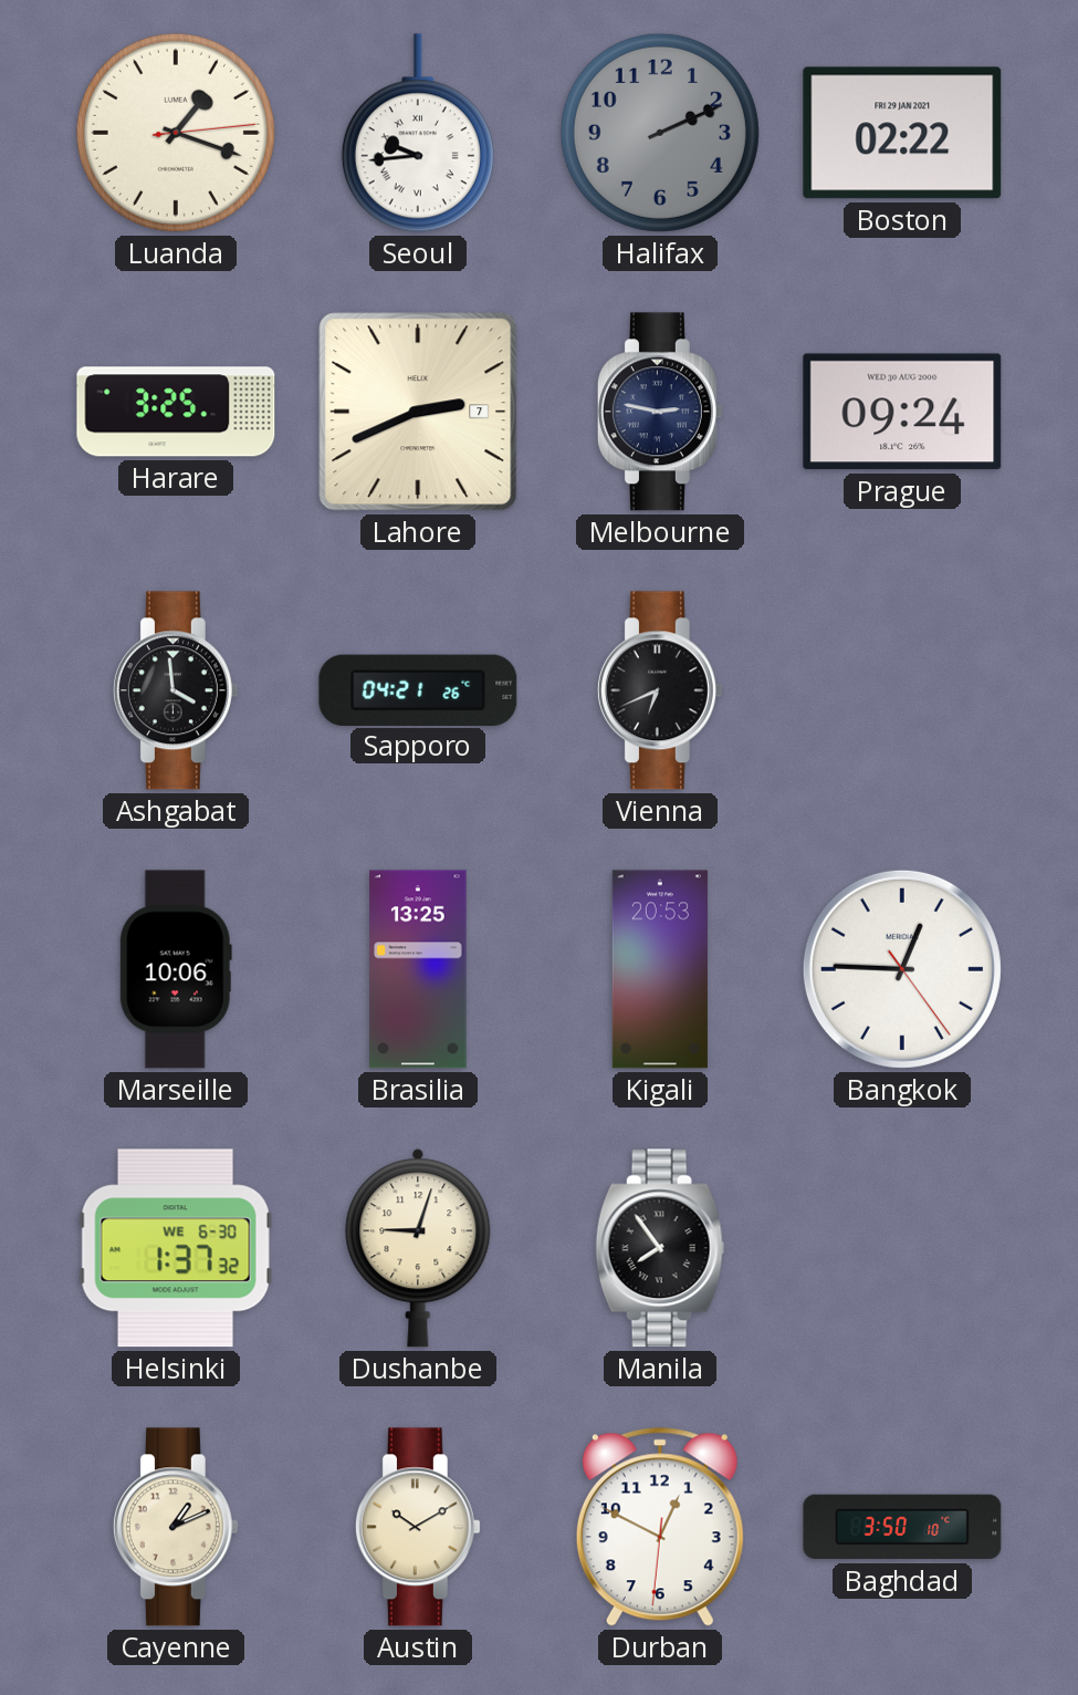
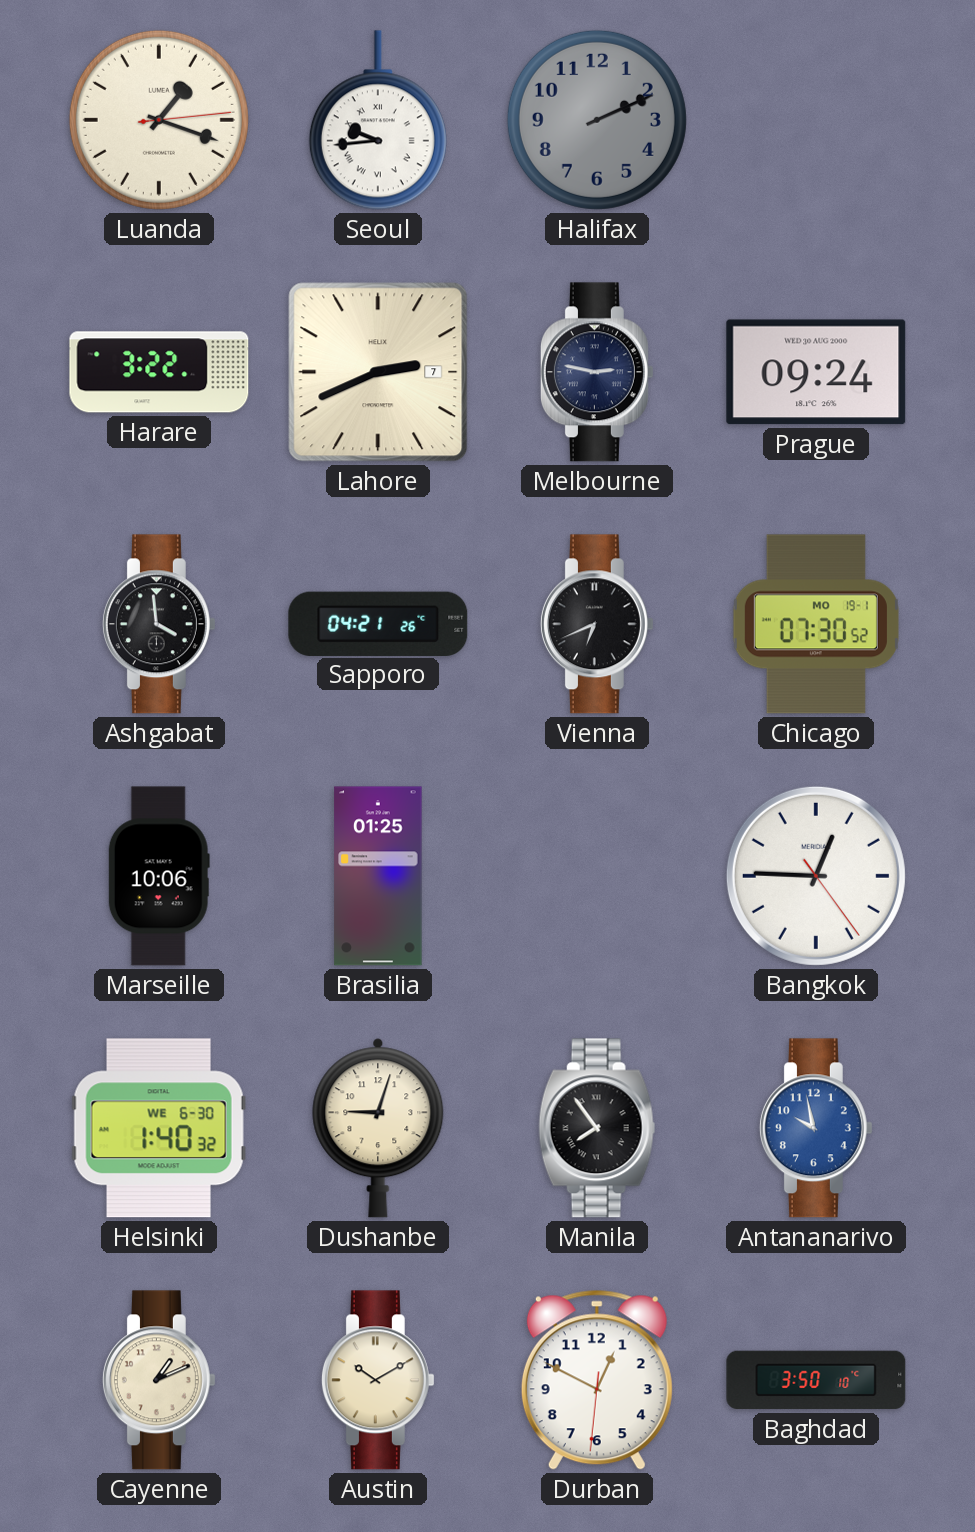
Boston: 02:22 -> none (902, 133)
Harare: 3:25 -> 3:22 (159, 372)
Chicago: none -> 07:30 (816, 624)
Brasilia: 13:25 -> 01:25 (378, 876)
Kigali: 20:53 -> none (660, 969)
Helsinki: 1:37 -> 1:40 (159, 1128)
Antananarivo: none -> 9:58 (816, 1128)
